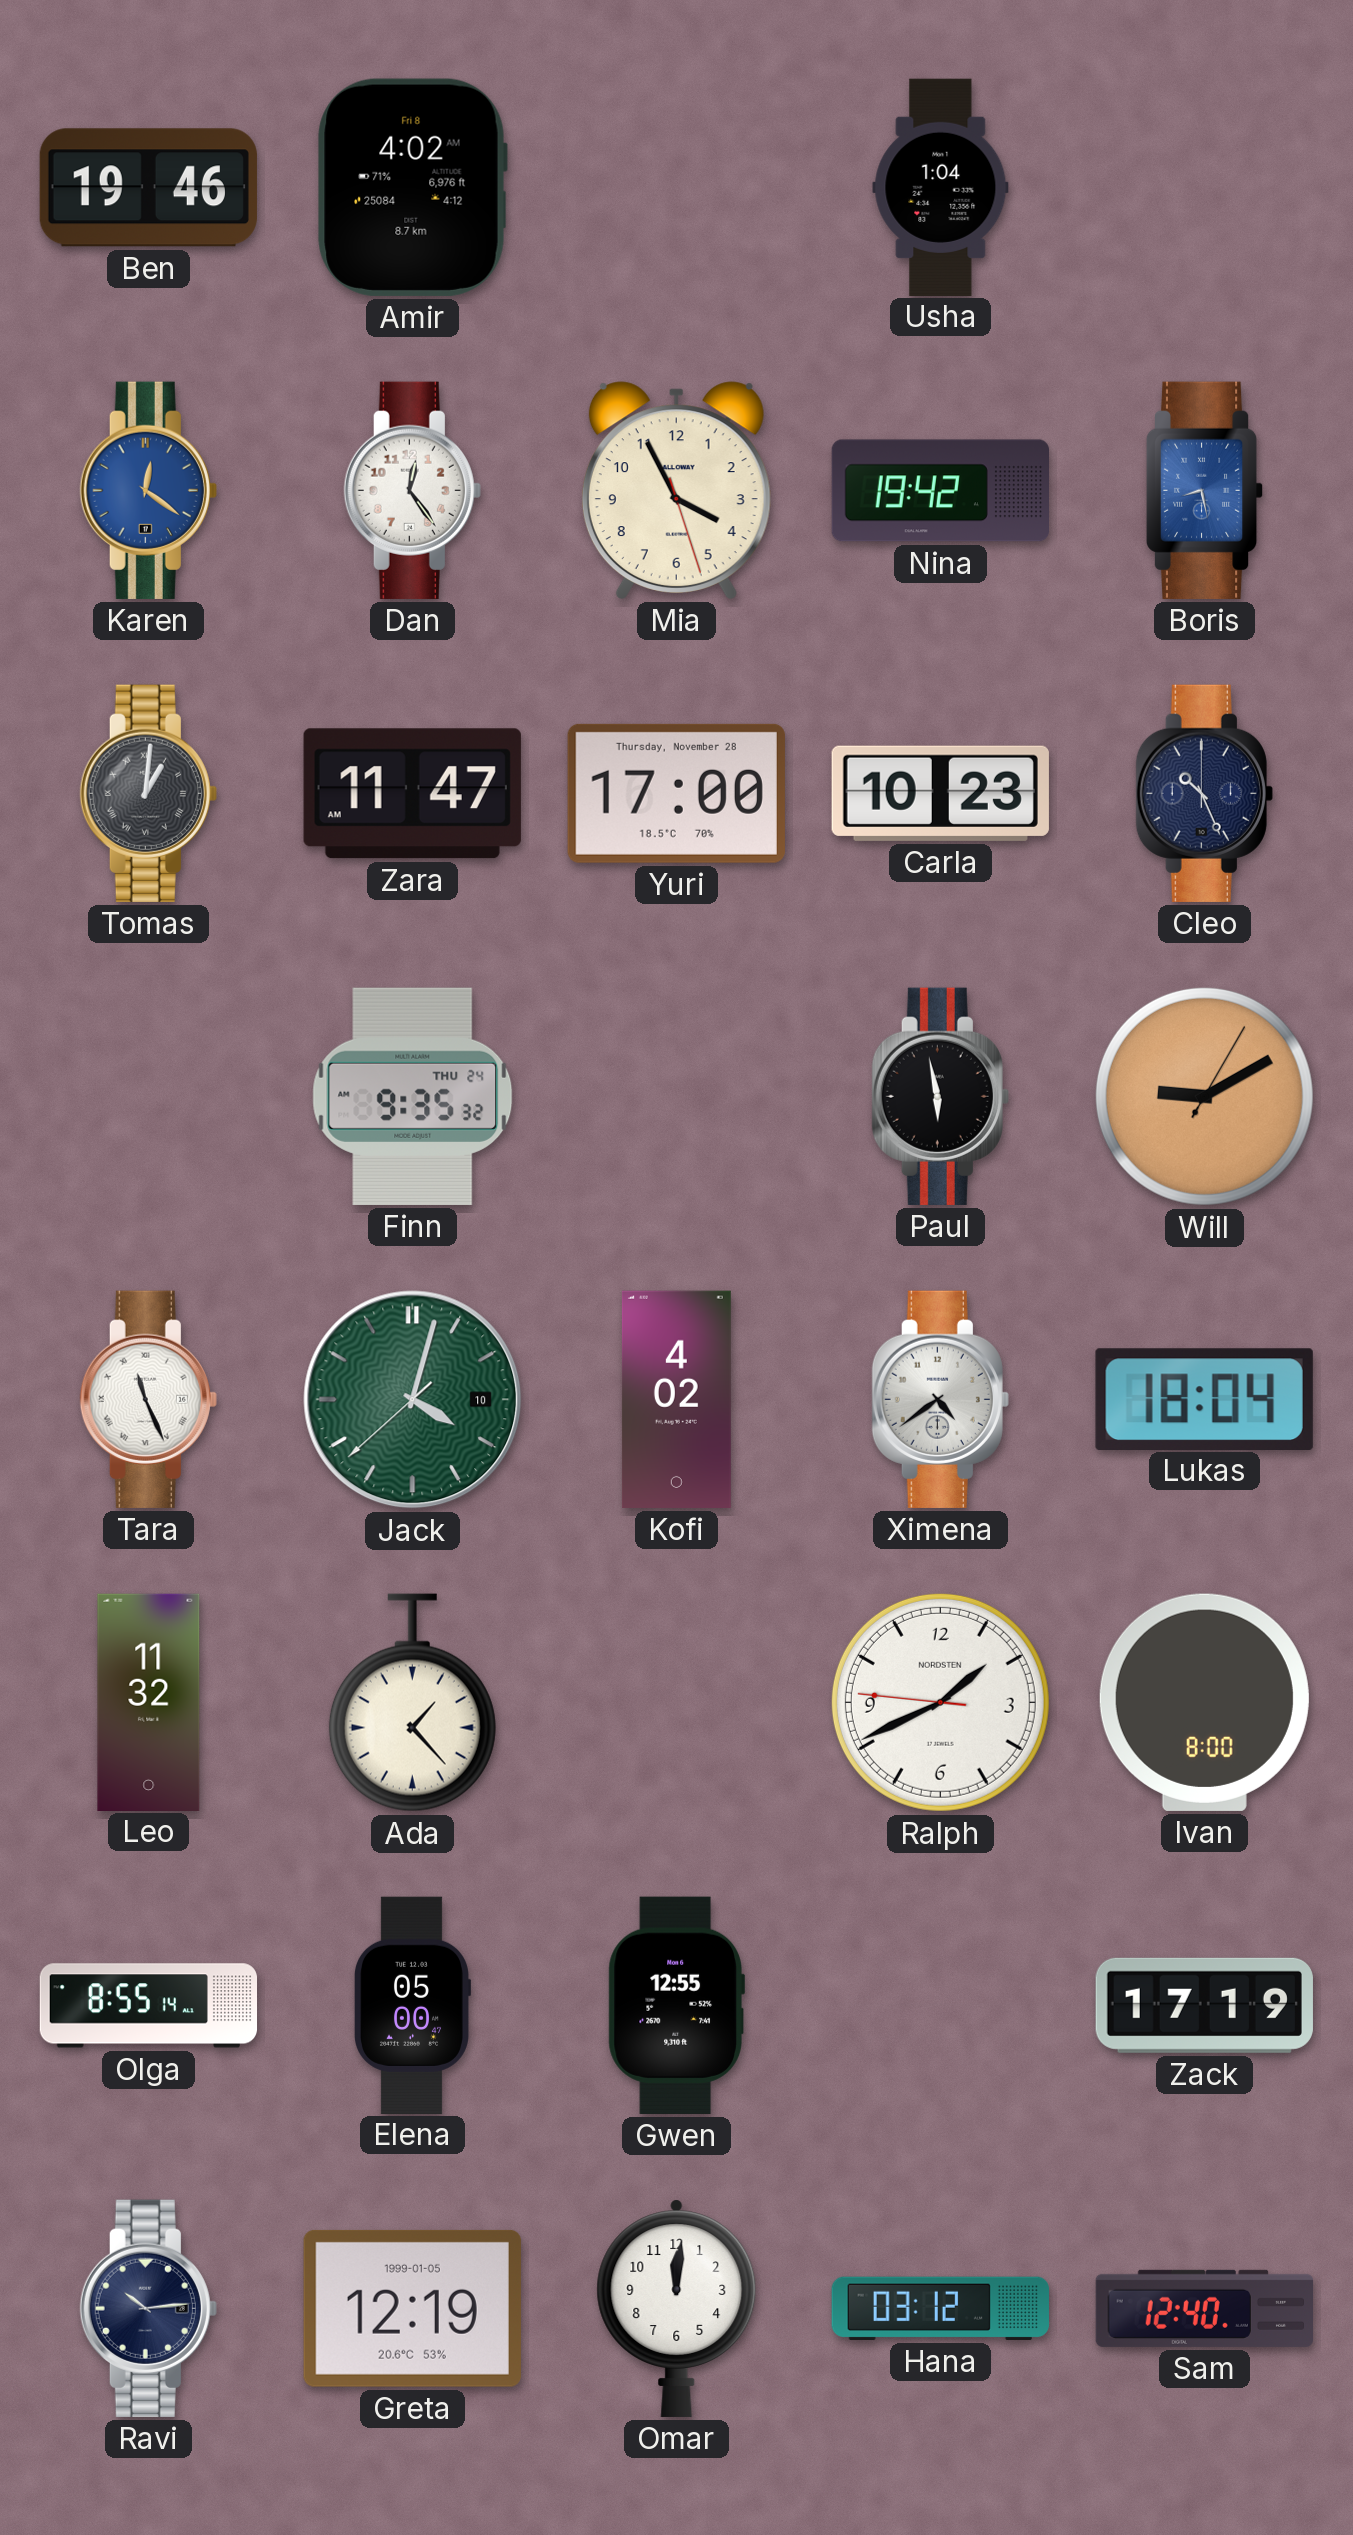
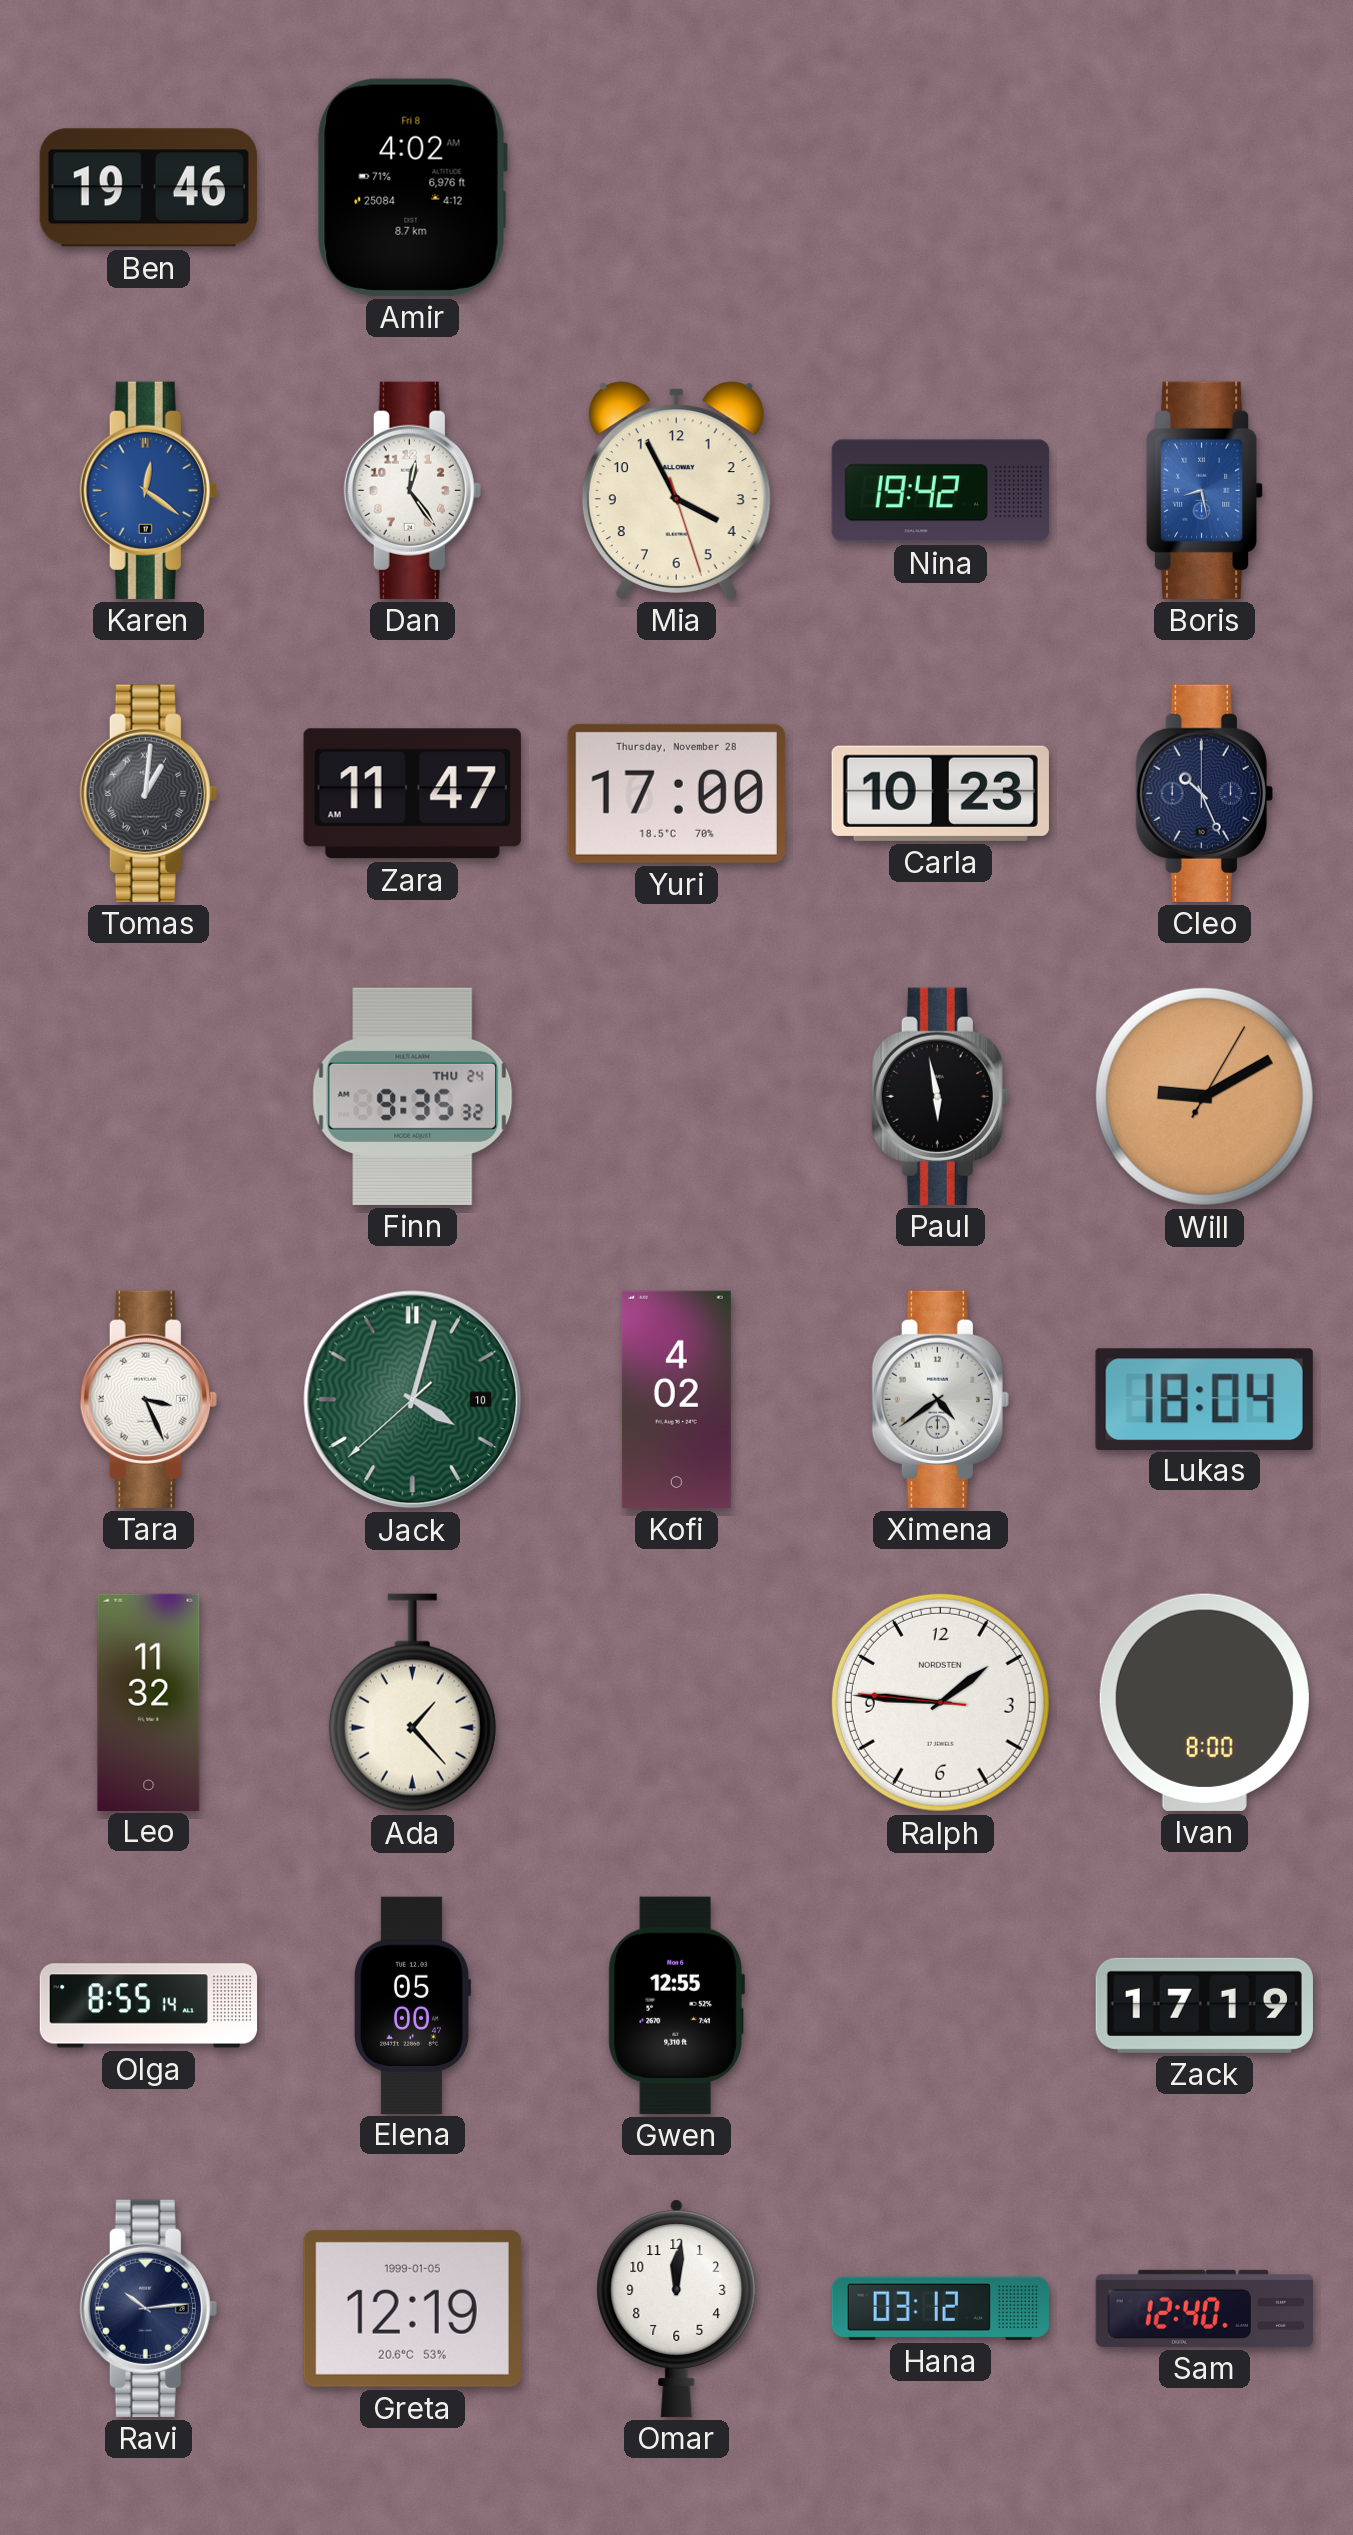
Usha: 1:04 -> none (941, 187)
Tara: 11:26 -> 3:26 (148, 1399)
Ralph: 1:40 -> 1:45 (940, 1702)
